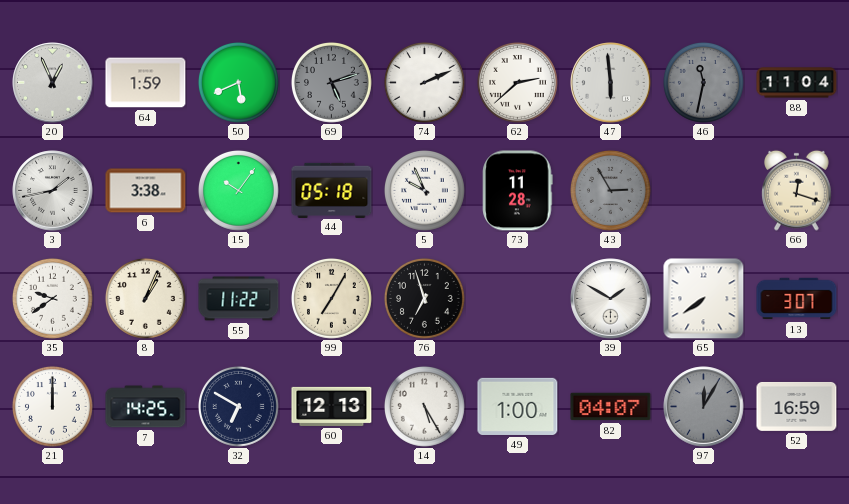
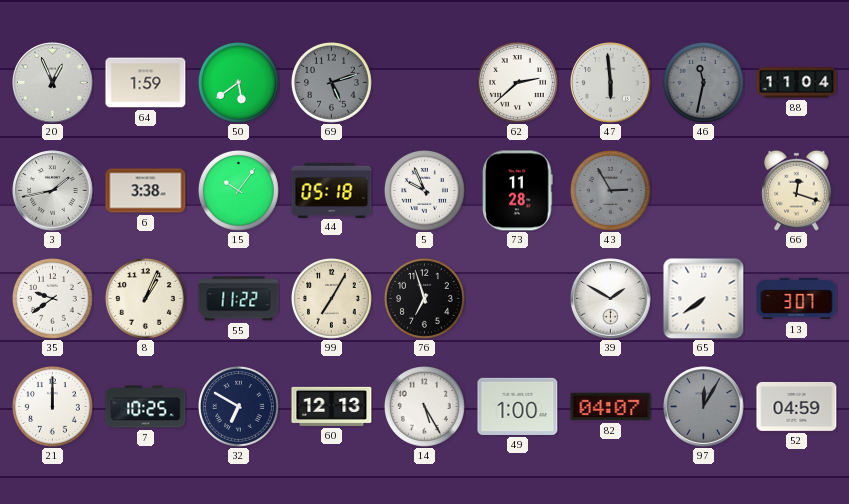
50: 5:41 -> 5:39 (238, 82)
74: 2:11 -> none (424, 82)
7: 14:25 -> 10:25 (146, 407)
52: 16:59 -> 04:59 (797, 406)
